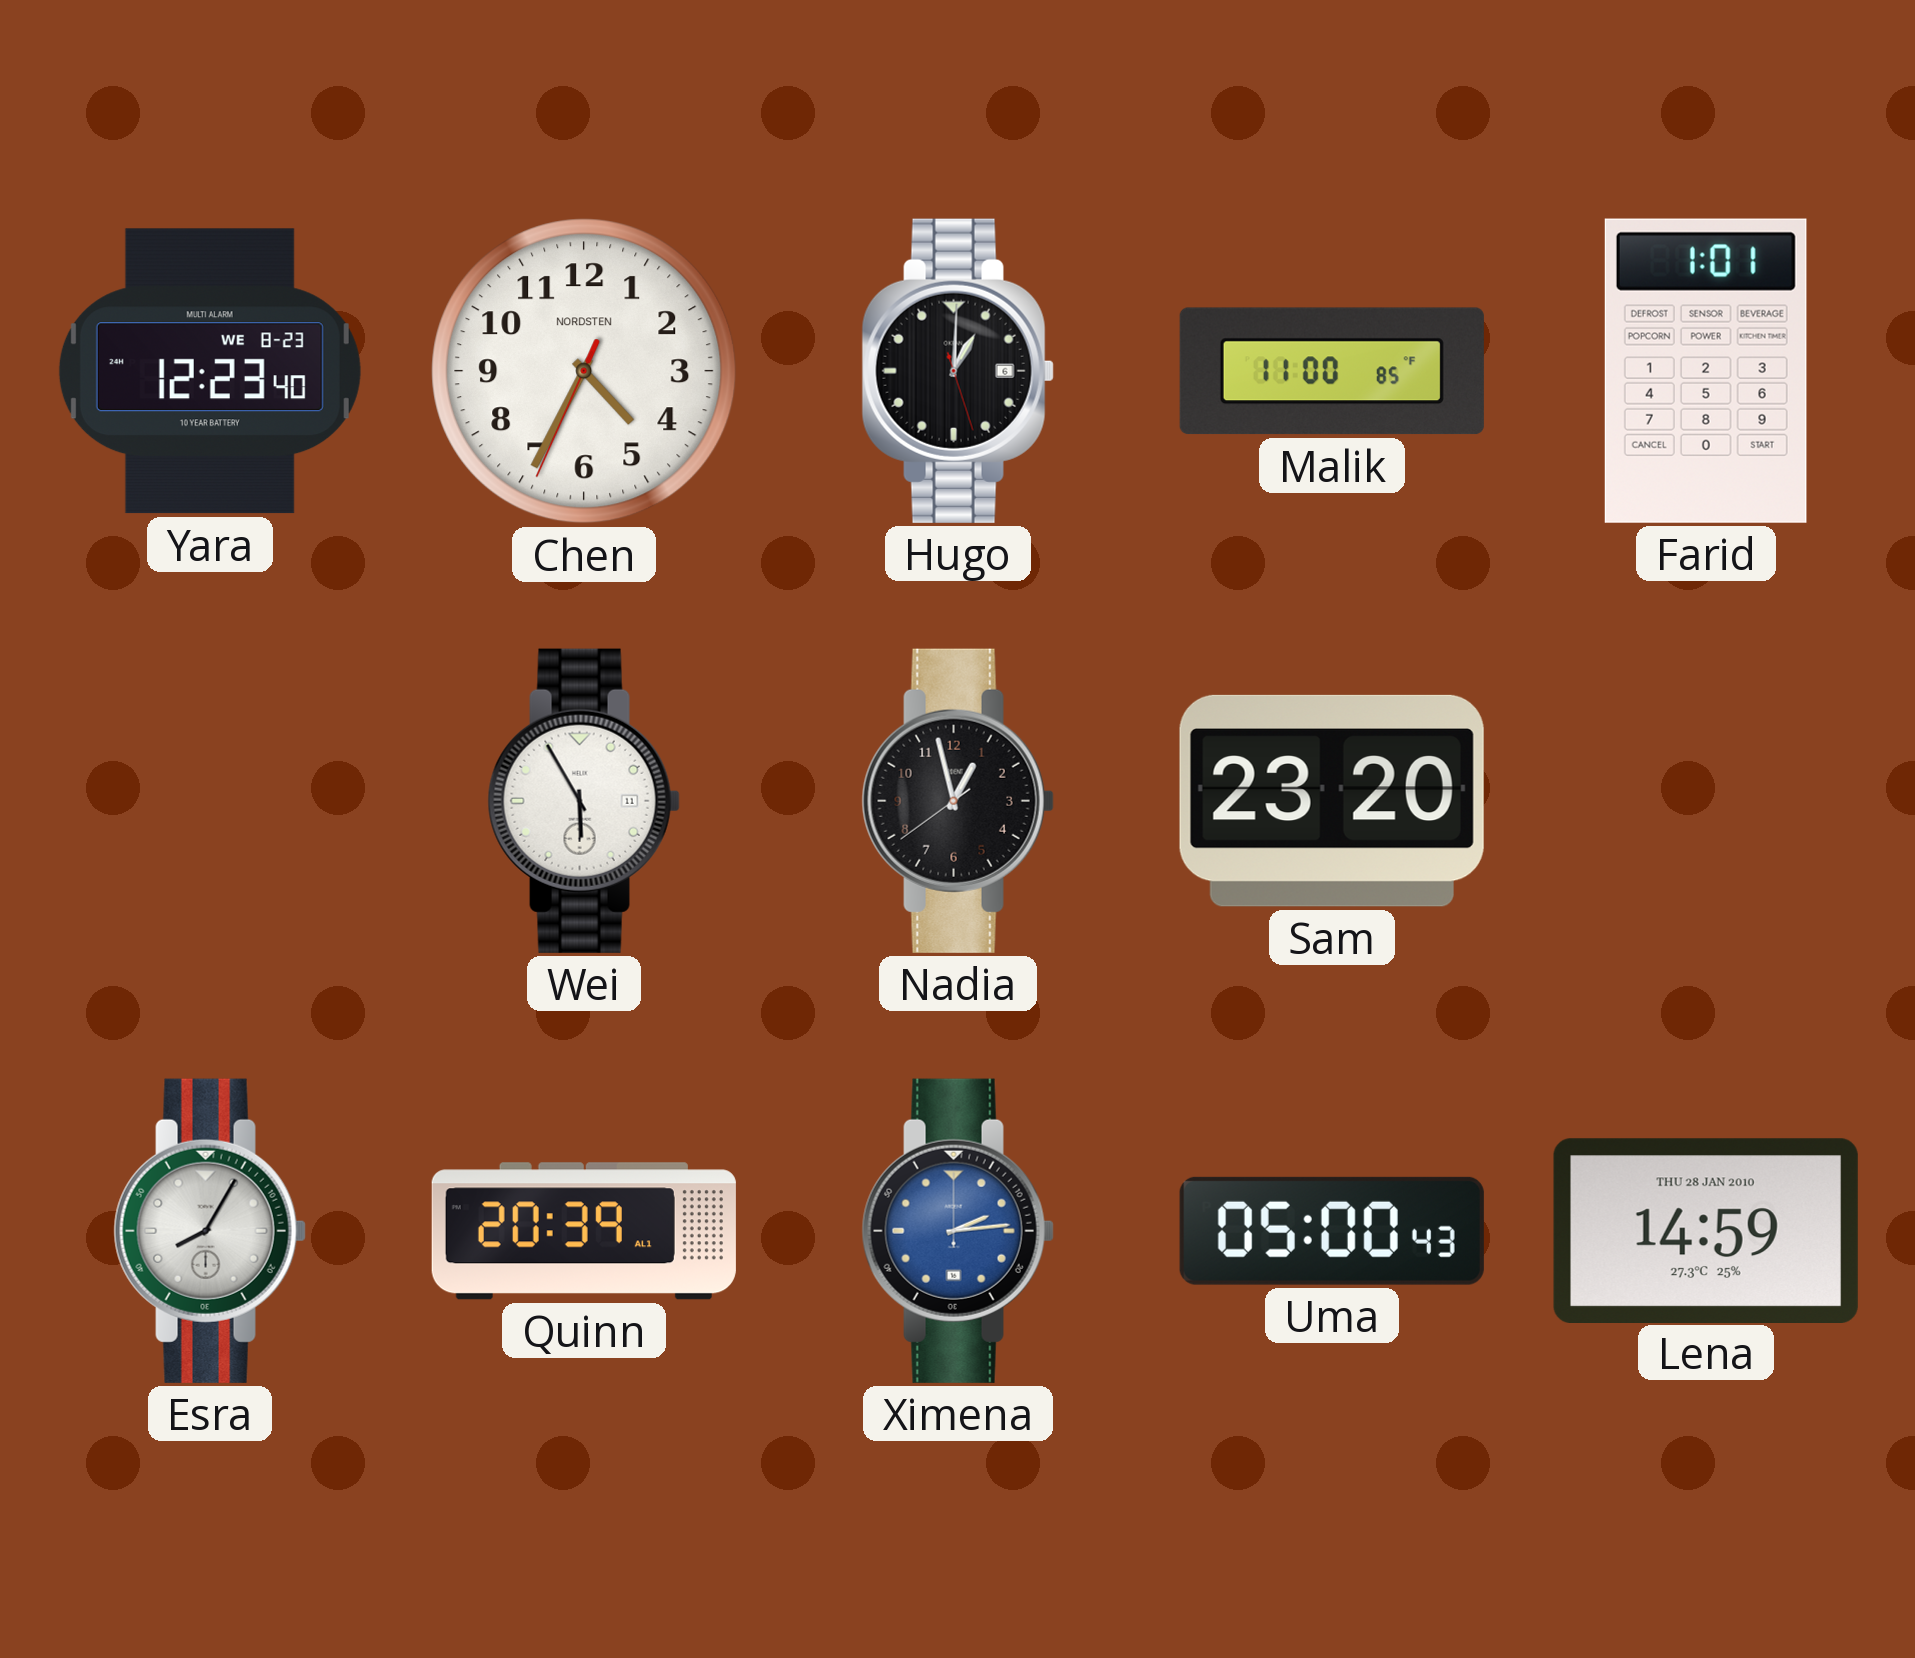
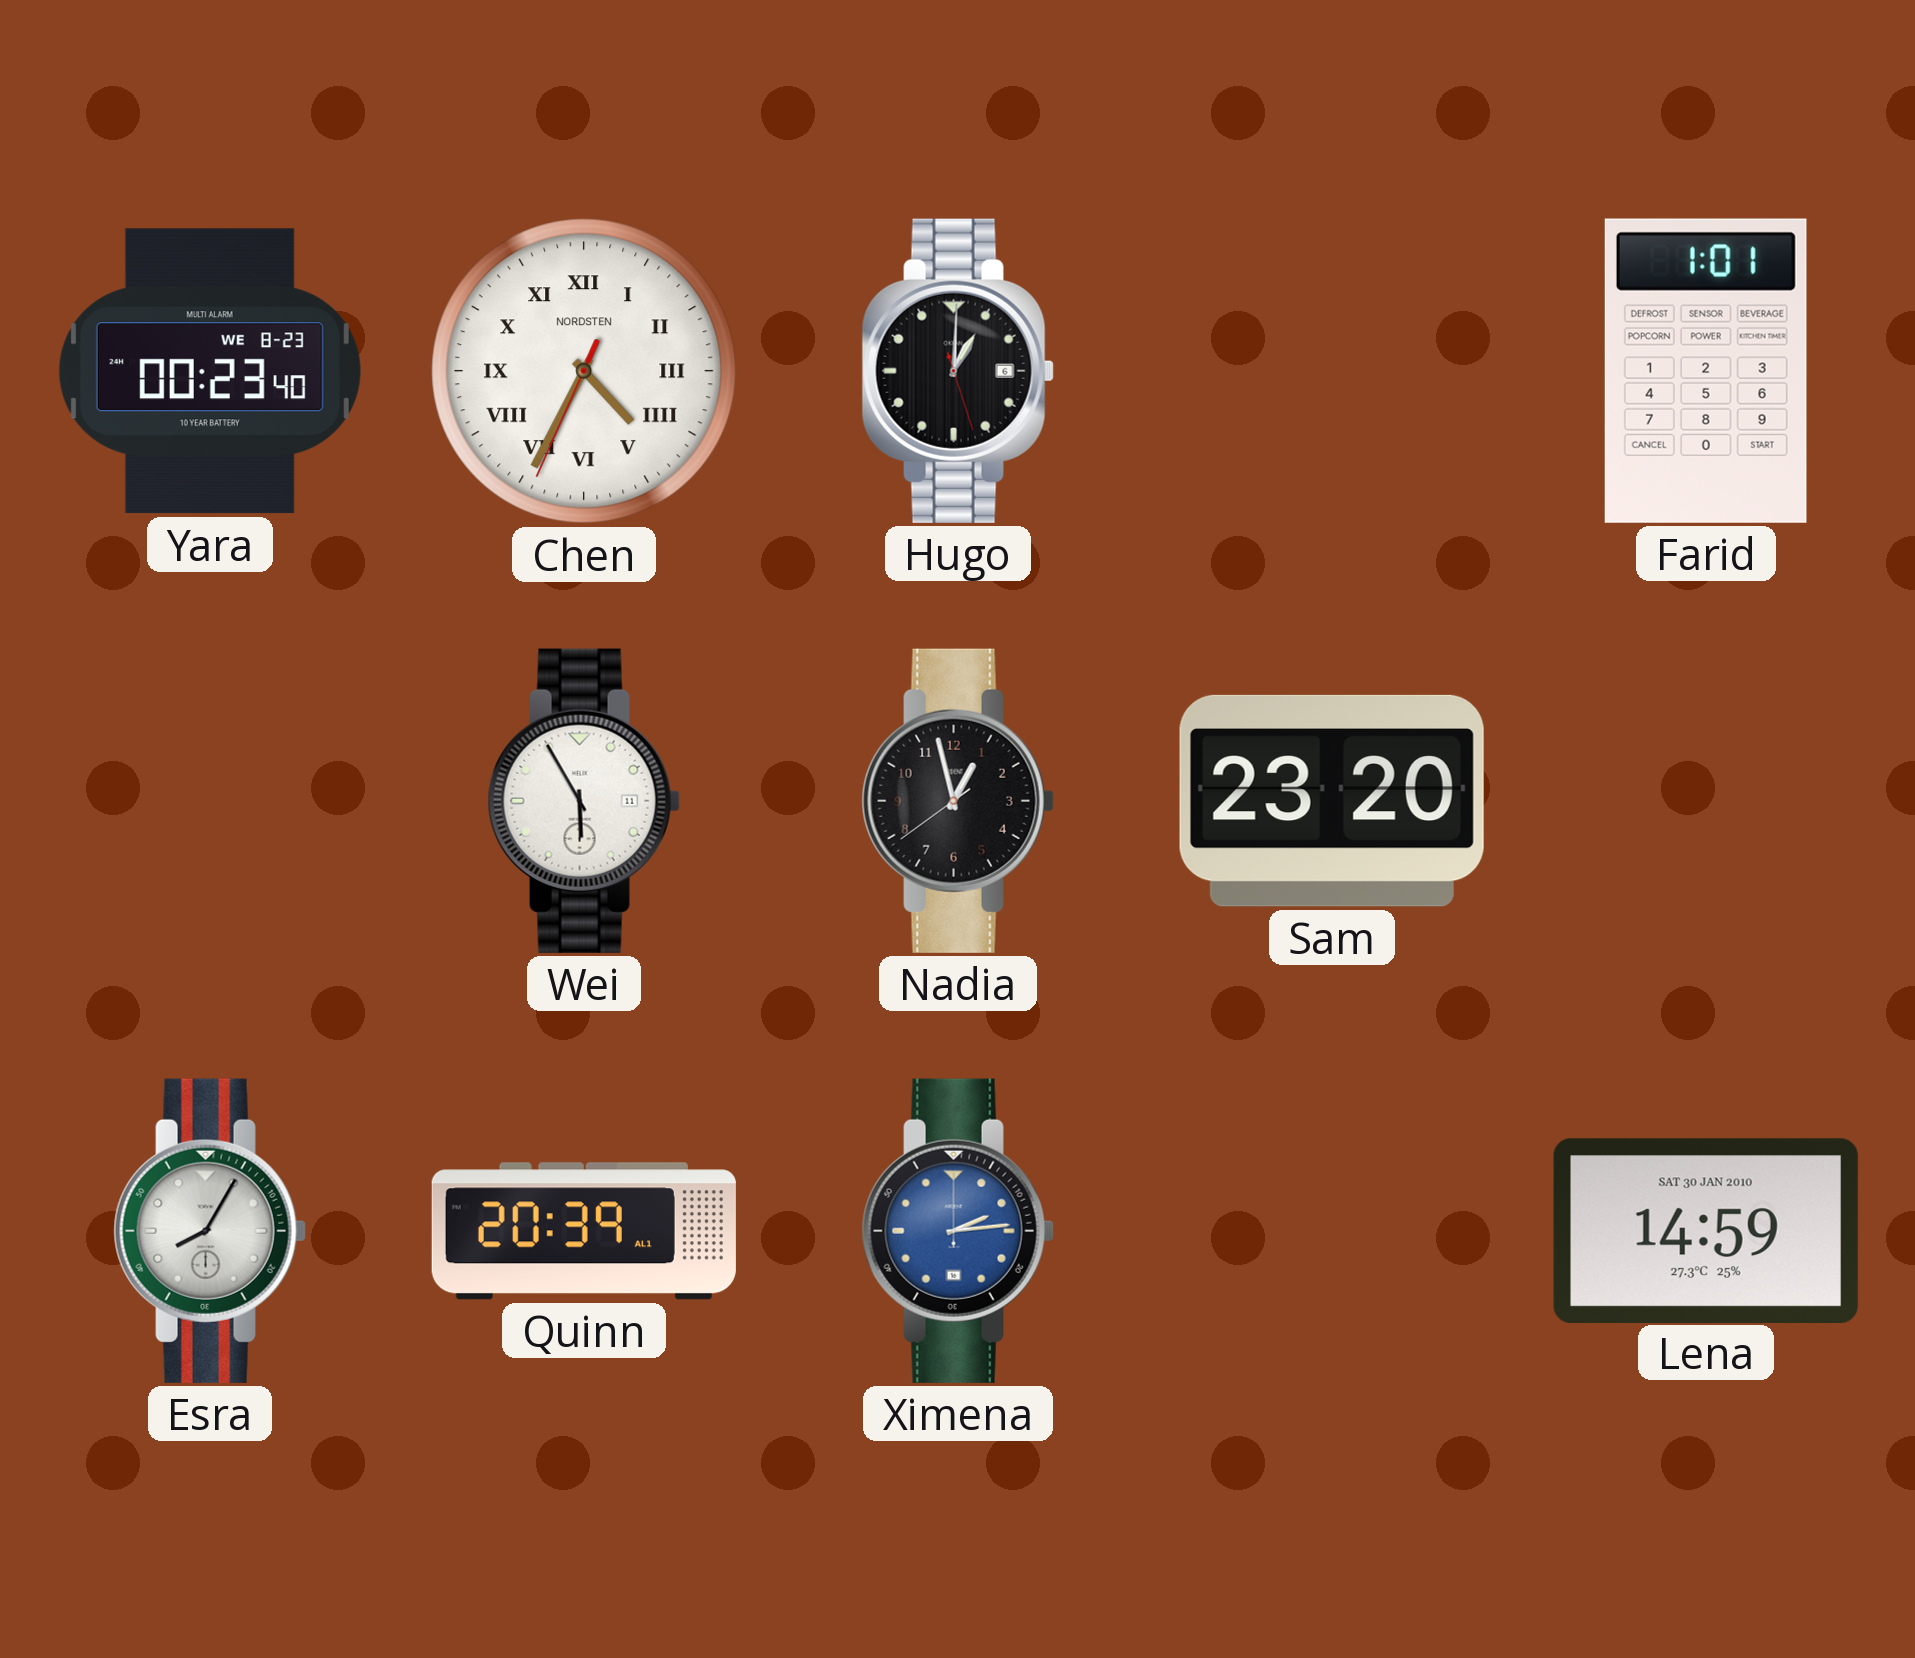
Yara: 12:23 -> 00:23 (210, 371)
Chen numerals: Arabic -> Roman (584, 371)
Malik: 11:00 -> none (1332, 371)
Uma: 05:00 -> none (1332, 1231)
Lena date: THU 28 JAN 2010 -> SAT 30 JAN 2010 (1706, 1230)
